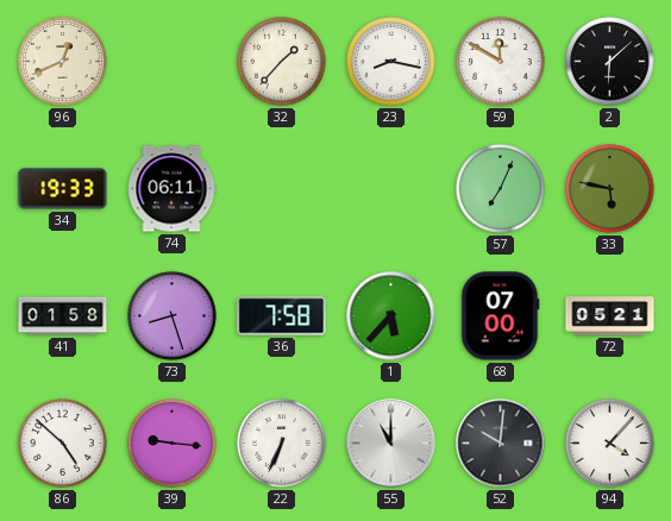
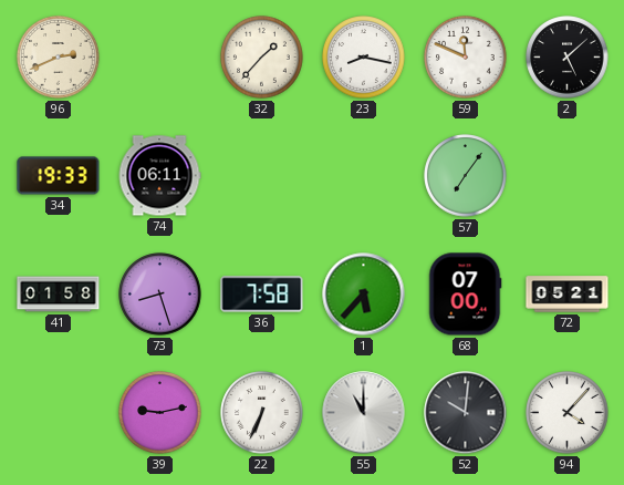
96: 12:41 -> 2:41 (59, 58)
59: 11:50 -> 11:49 (466, 58)
2: 6:08 -> 5:08 (568, 58)
57: 7:04 -> 7:06 (466, 176)
33: 5:47 -> none (610, 189)
86: 4:52 -> none (63, 444)
39: 9:16 -> 9:13 (160, 413)
